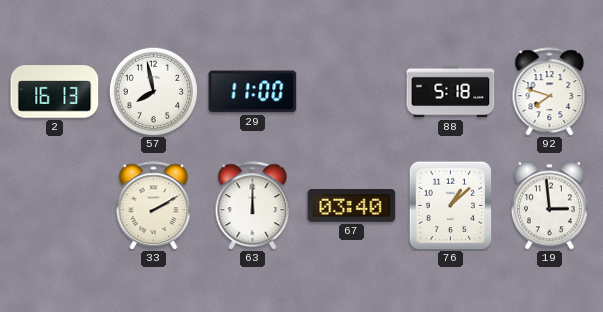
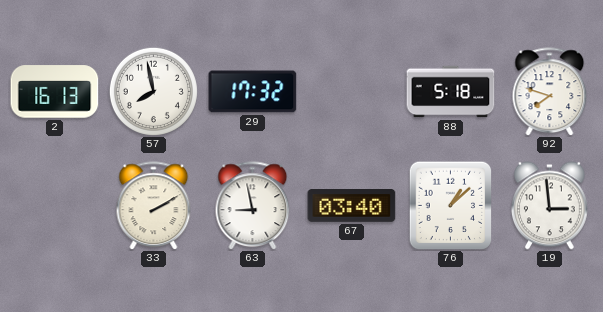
29: 11:00 -> 17:32 (253, 92)
63: 12:00 -> 8:58 (253, 206)
